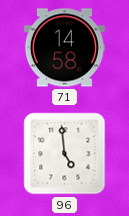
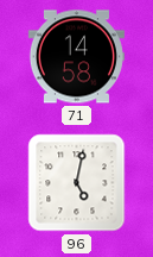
96: 4:59 -> 5:02 (77, 183)
